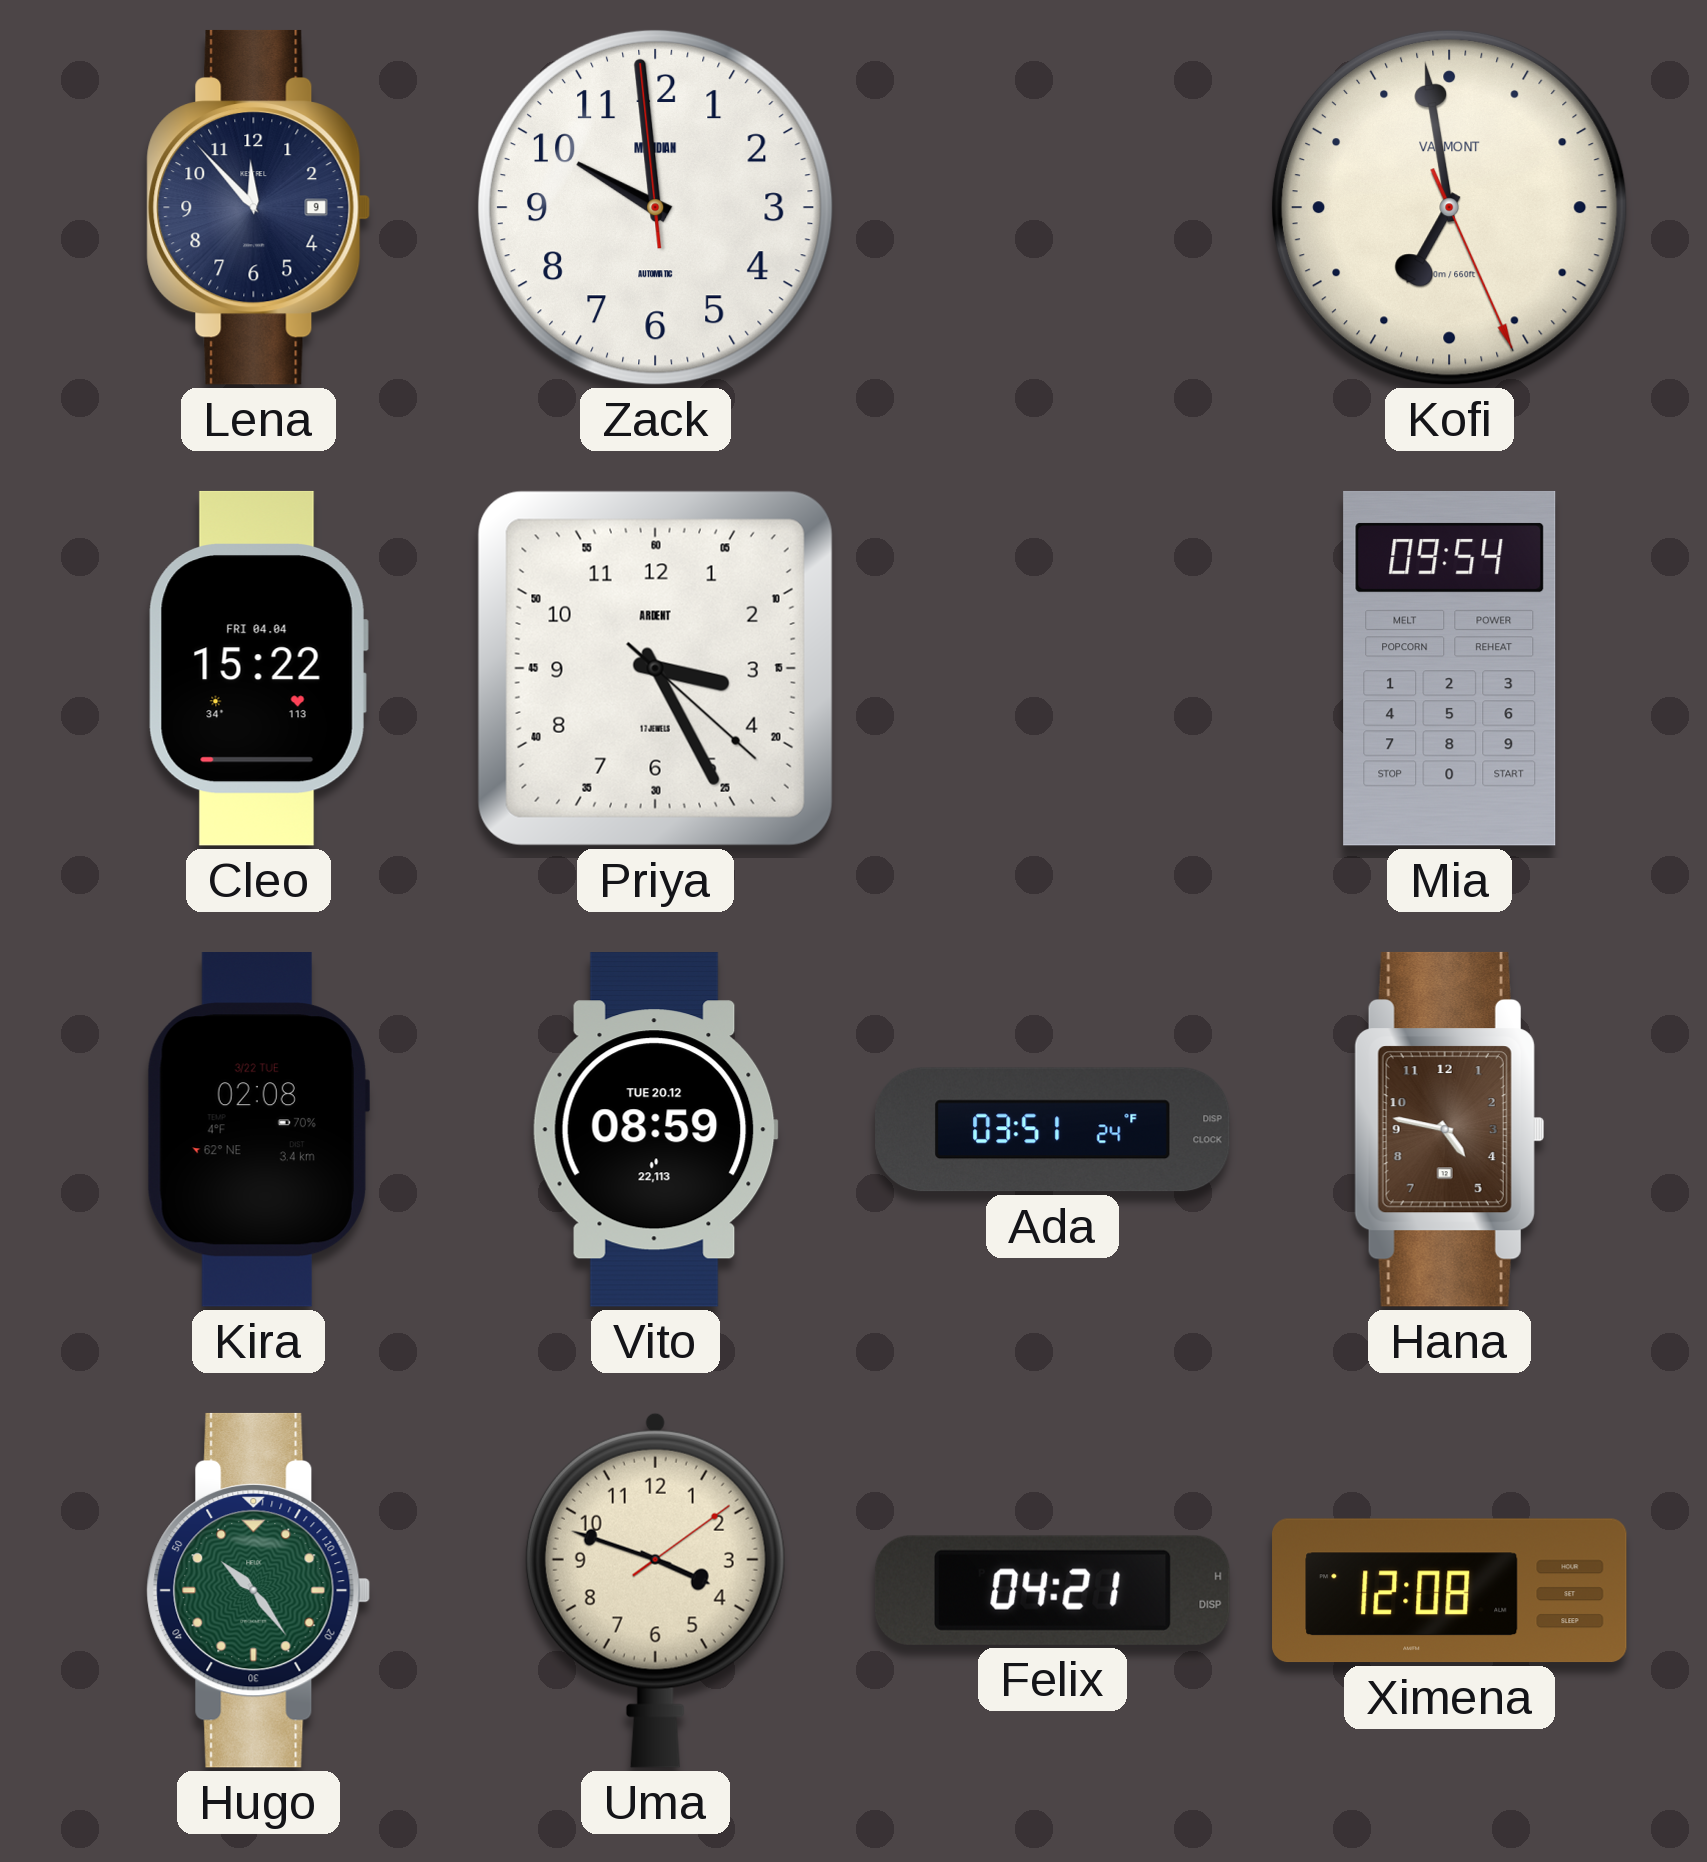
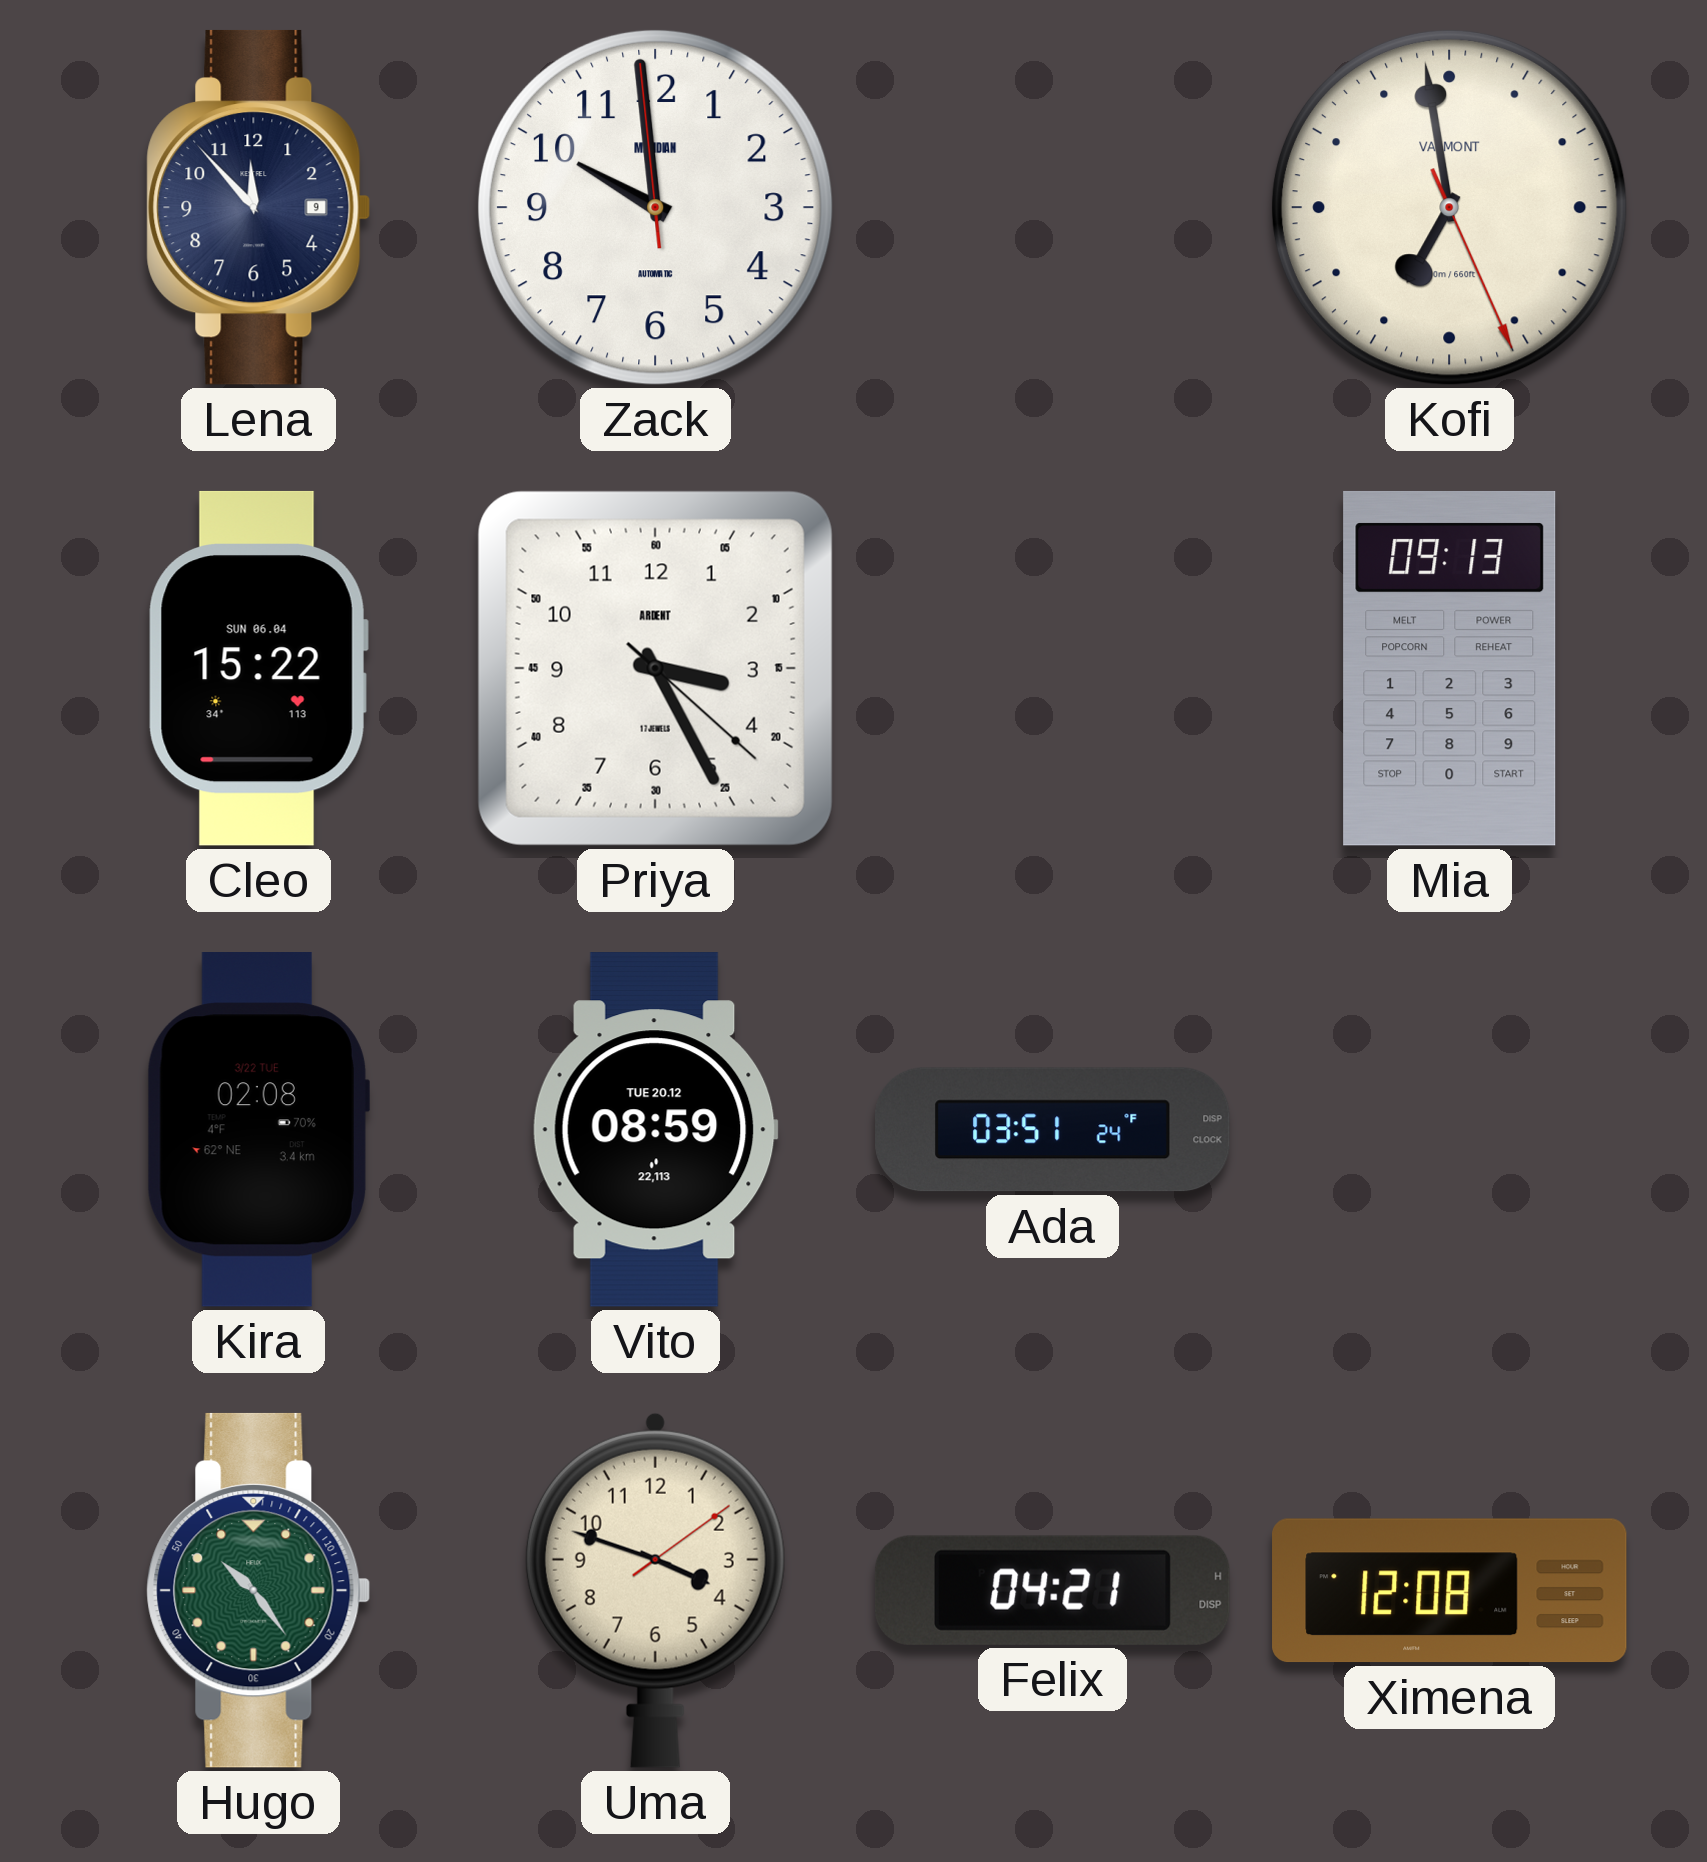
Cleo date: FRI 04.04 -> SUN 06.04 (258, 668)
Mia: 09:54 -> 09:13 (1450, 668)
Hana: 4:47 -> none (1449, 1129)
